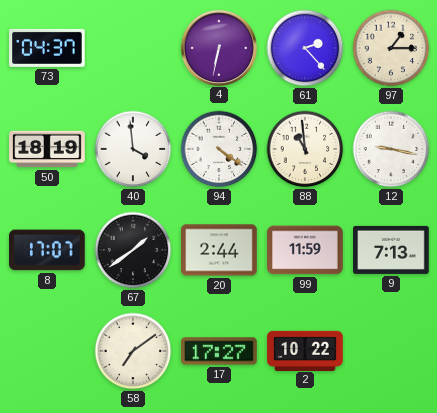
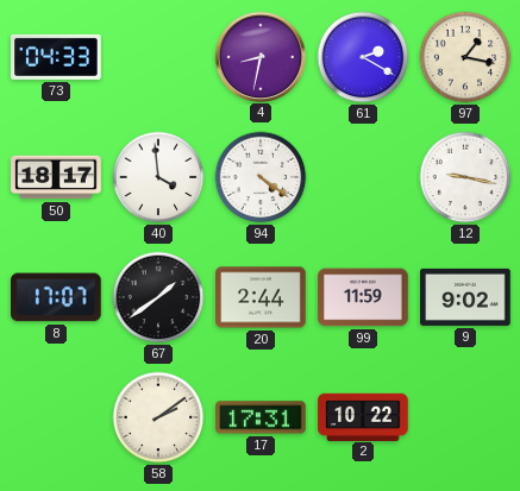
73: 04:37 -> 04:33 (56, 57)
4: 6:32 -> 8:32 (259, 56)
61: 2:23 -> 2:20 (363, 57)
97: 1:15 -> 1:17 (465, 57)
50: 18:19 -> 18:17 (56, 177)
88: 10:59 -> none (305, 149)
9: 7:13 -> 9:02 (465, 297)
58: 7:09 -> 2:09 (158, 417)
17: 17:27 -> 17:31 (261, 417)
